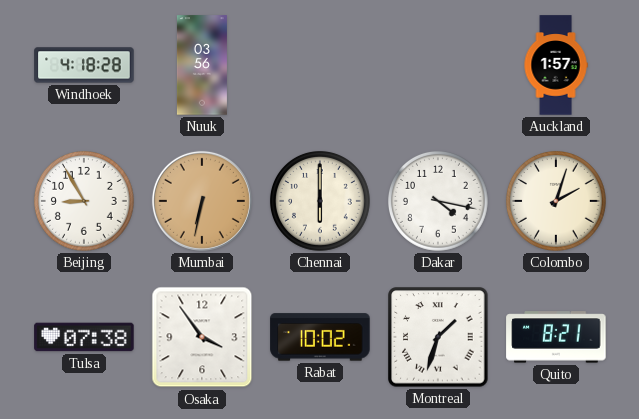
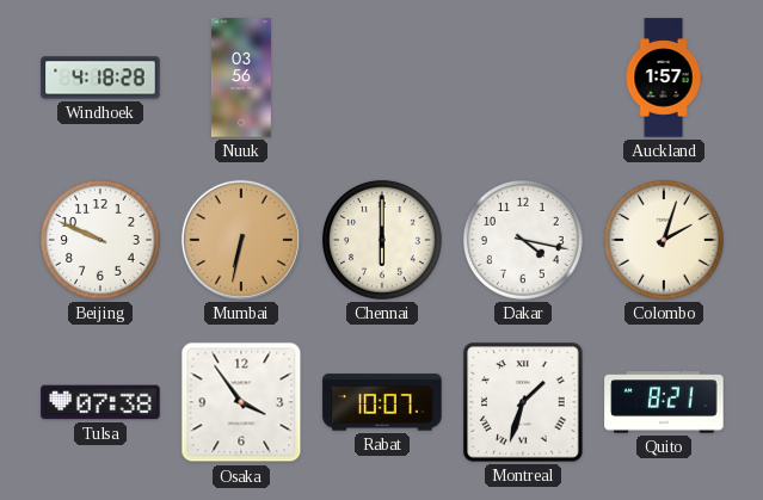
Beijing: 8:55 -> 9:49 (100, 240)
Rabat: 10:02 -> 10:07 (382, 402)
